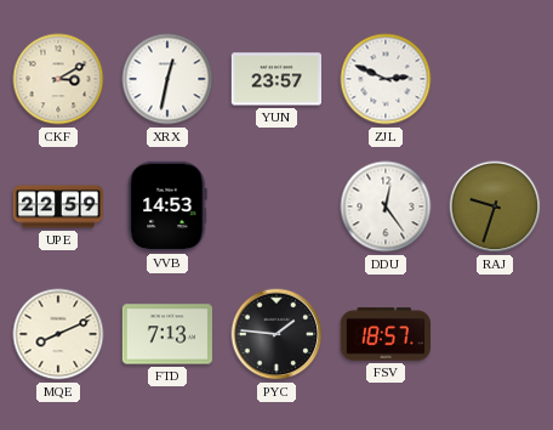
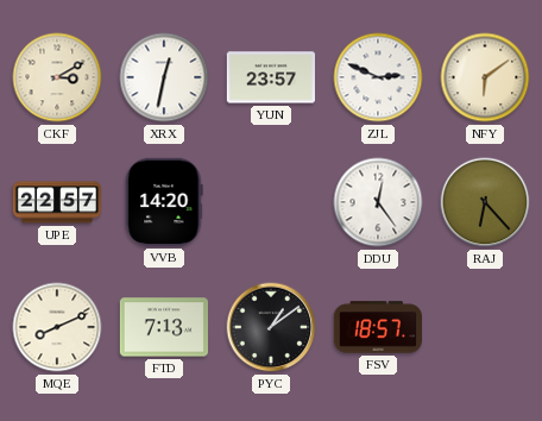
NFY: none -> 6:09 (485, 77)
UPE: 22:59 -> 22:57 (57, 202)
VVB: 14:53 -> 14:20 (164, 202)
RAJ: 9:33 -> 6:23 (485, 202)
PYC: 1:46 -> 1:09 (271, 327)
